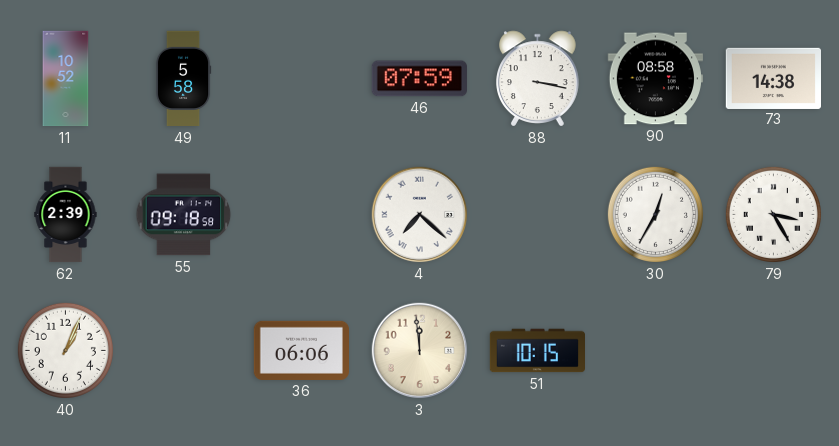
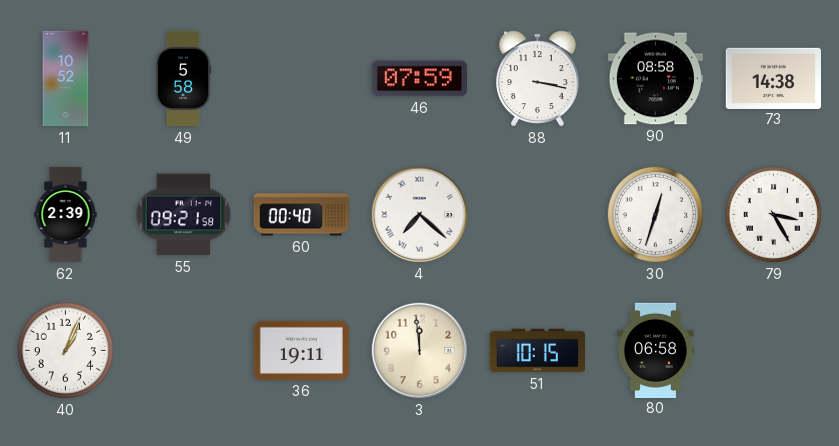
55: 09:18 -> 09:21 (184, 215)
60: none -> 00:40 (302, 215)
30: 12:35 -> 12:33 (655, 214)
36: 06:06 -> 19:11 (301, 350)
80: none -> 06:58 (655, 350)
